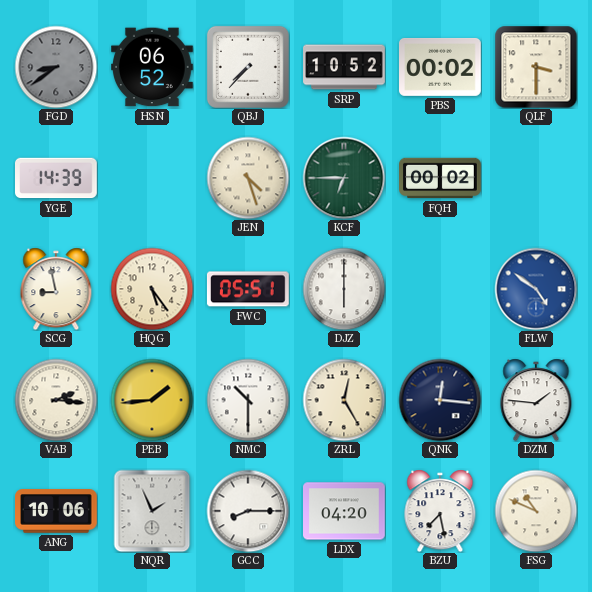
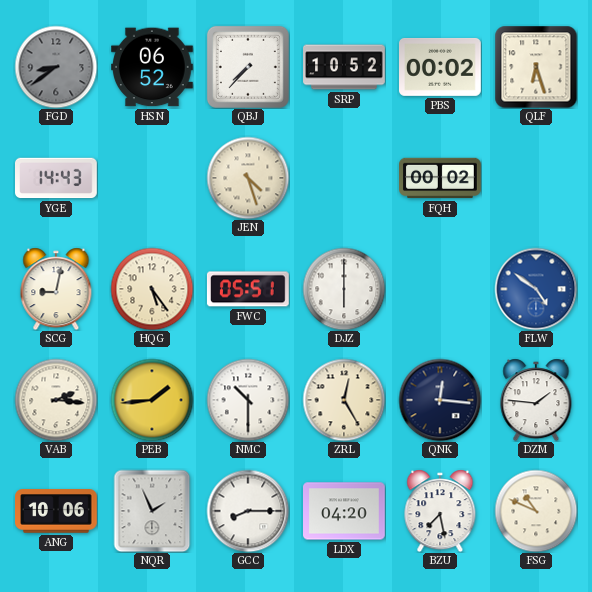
QLF: 3:30 -> 6:27 (536, 67)
YGE: 14:39 -> 14:43 (57, 178)
KCF: 6:45 -> none (344, 178)
SCG: 8:58 -> 9:02 (56, 289)
